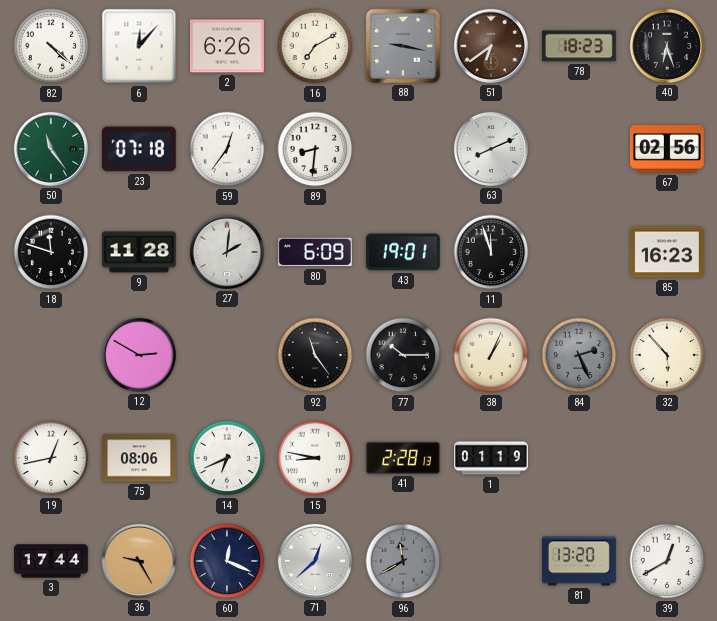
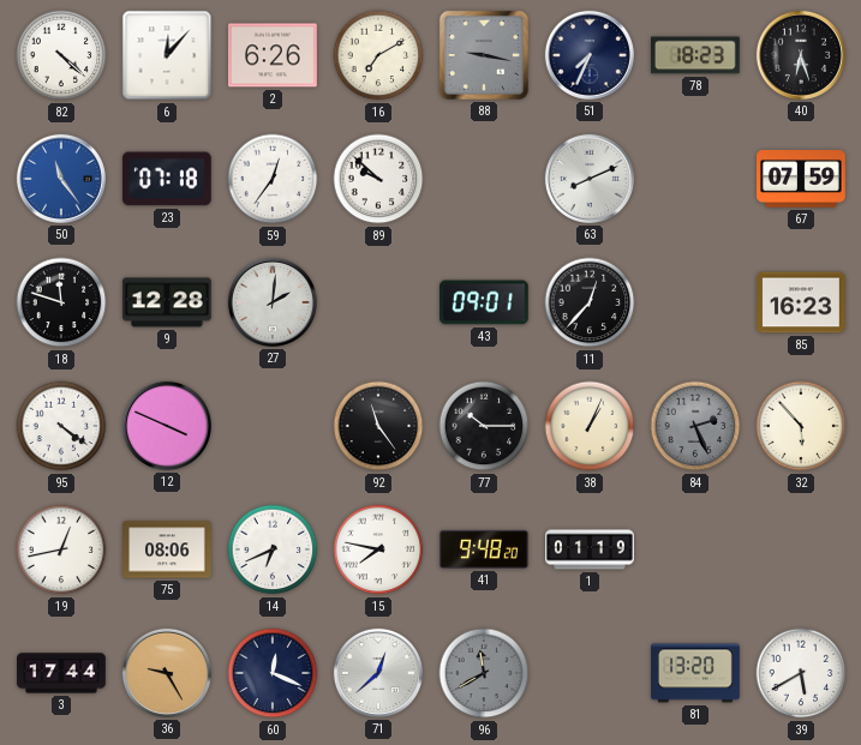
51: 6:39 -> 7:34 (590, 55)
51 dial: brown -> navy (590, 55)
50 dial: green -> blue (61, 179)
89: 8:31 -> 9:52 (378, 179)
67: 02:56 -> 07:59 (802, 179)
9: 11:28 -> 12:28 (167, 302)
80: 6:09 -> none (315, 252)
43: 19:01 -> 09:01 (484, 302)
11: 11:57 -> 12:37 (590, 302)
95: none -> 4:21 (61, 426)
12: 2:50 -> 3:49 (167, 426)
15: 8:47 -> 7:47 (378, 549)
41: 2:28 -> 9:48 (484, 549)
39: 12:40 -> 5:40 (801, 673)
